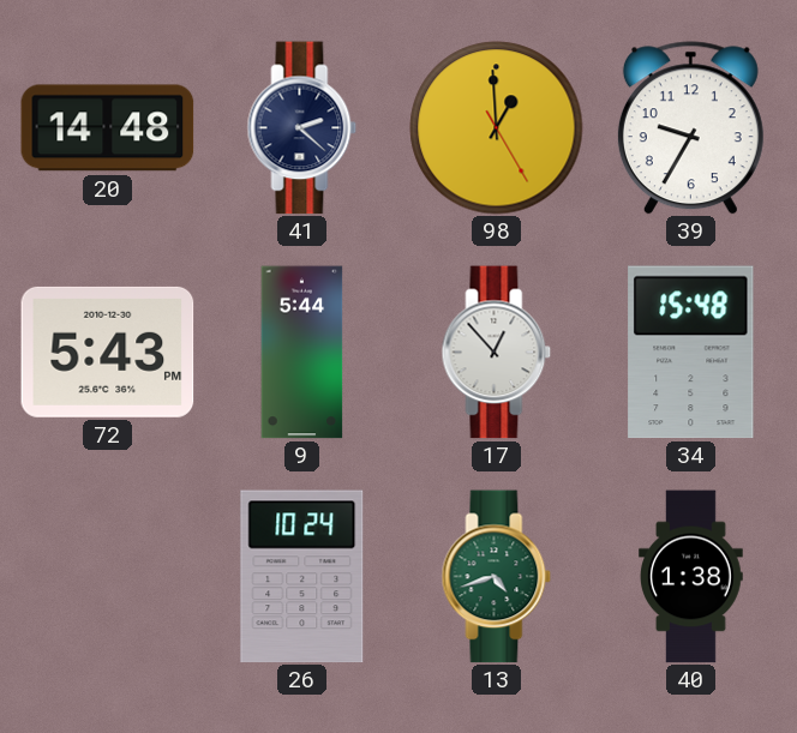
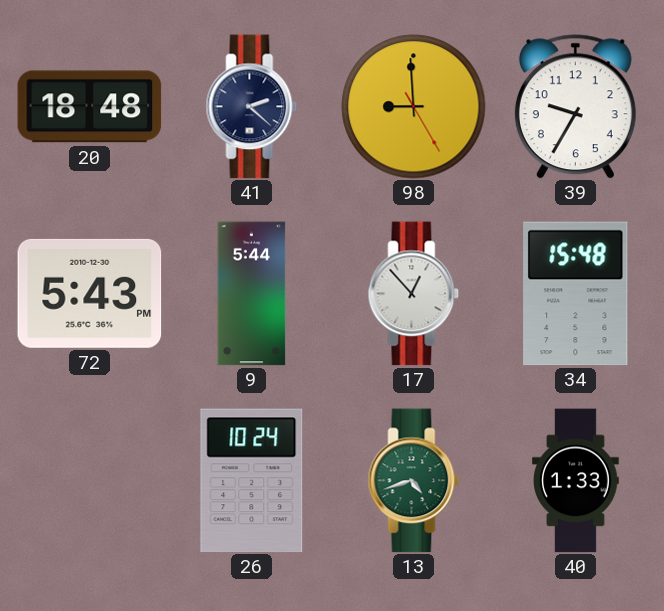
20: 14:48 -> 18:48 (90, 107)
98: 12:59 -> 8:59 (414, 107)
40: 1:38 -> 1:33 (576, 481)
